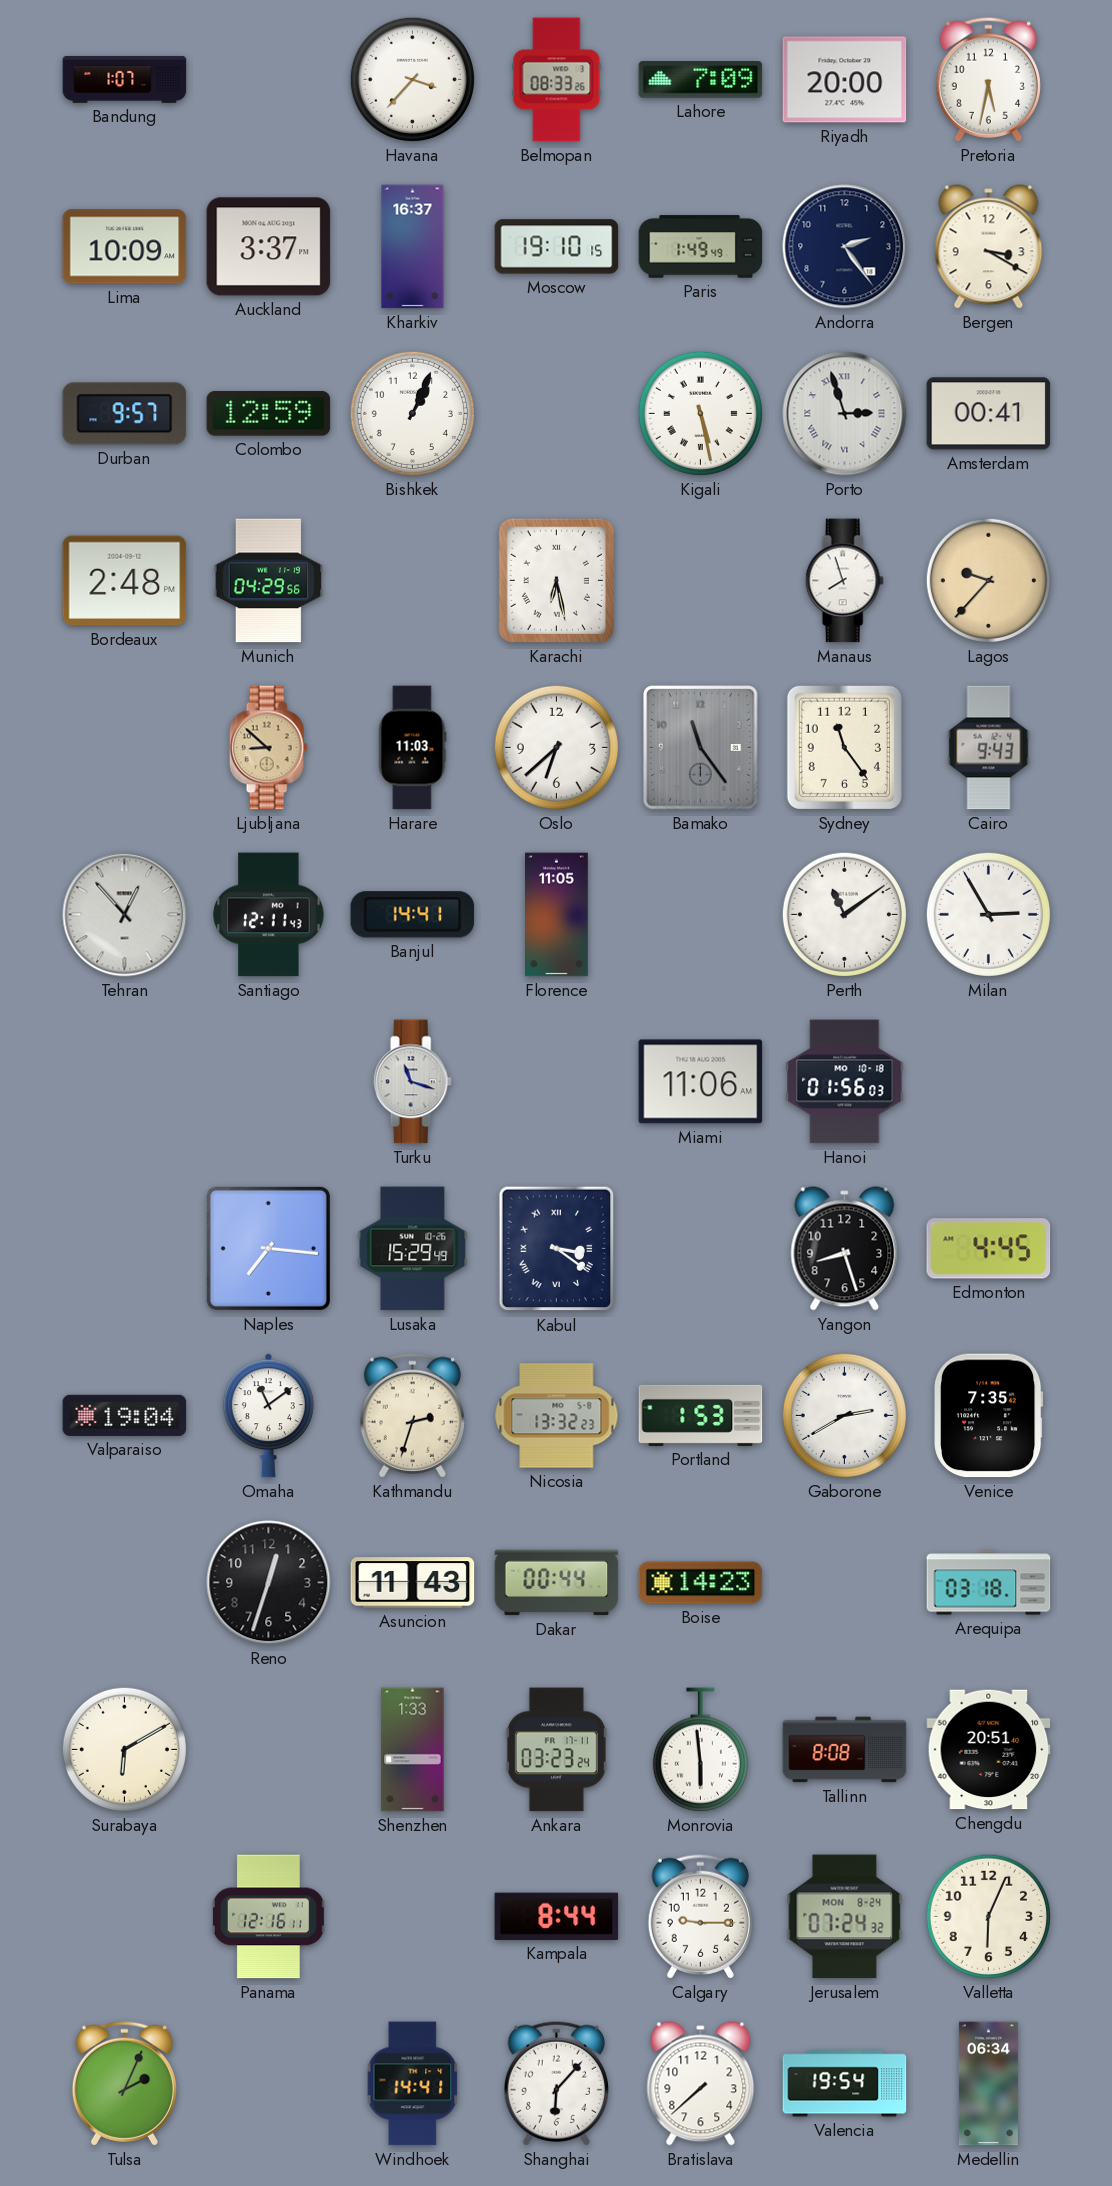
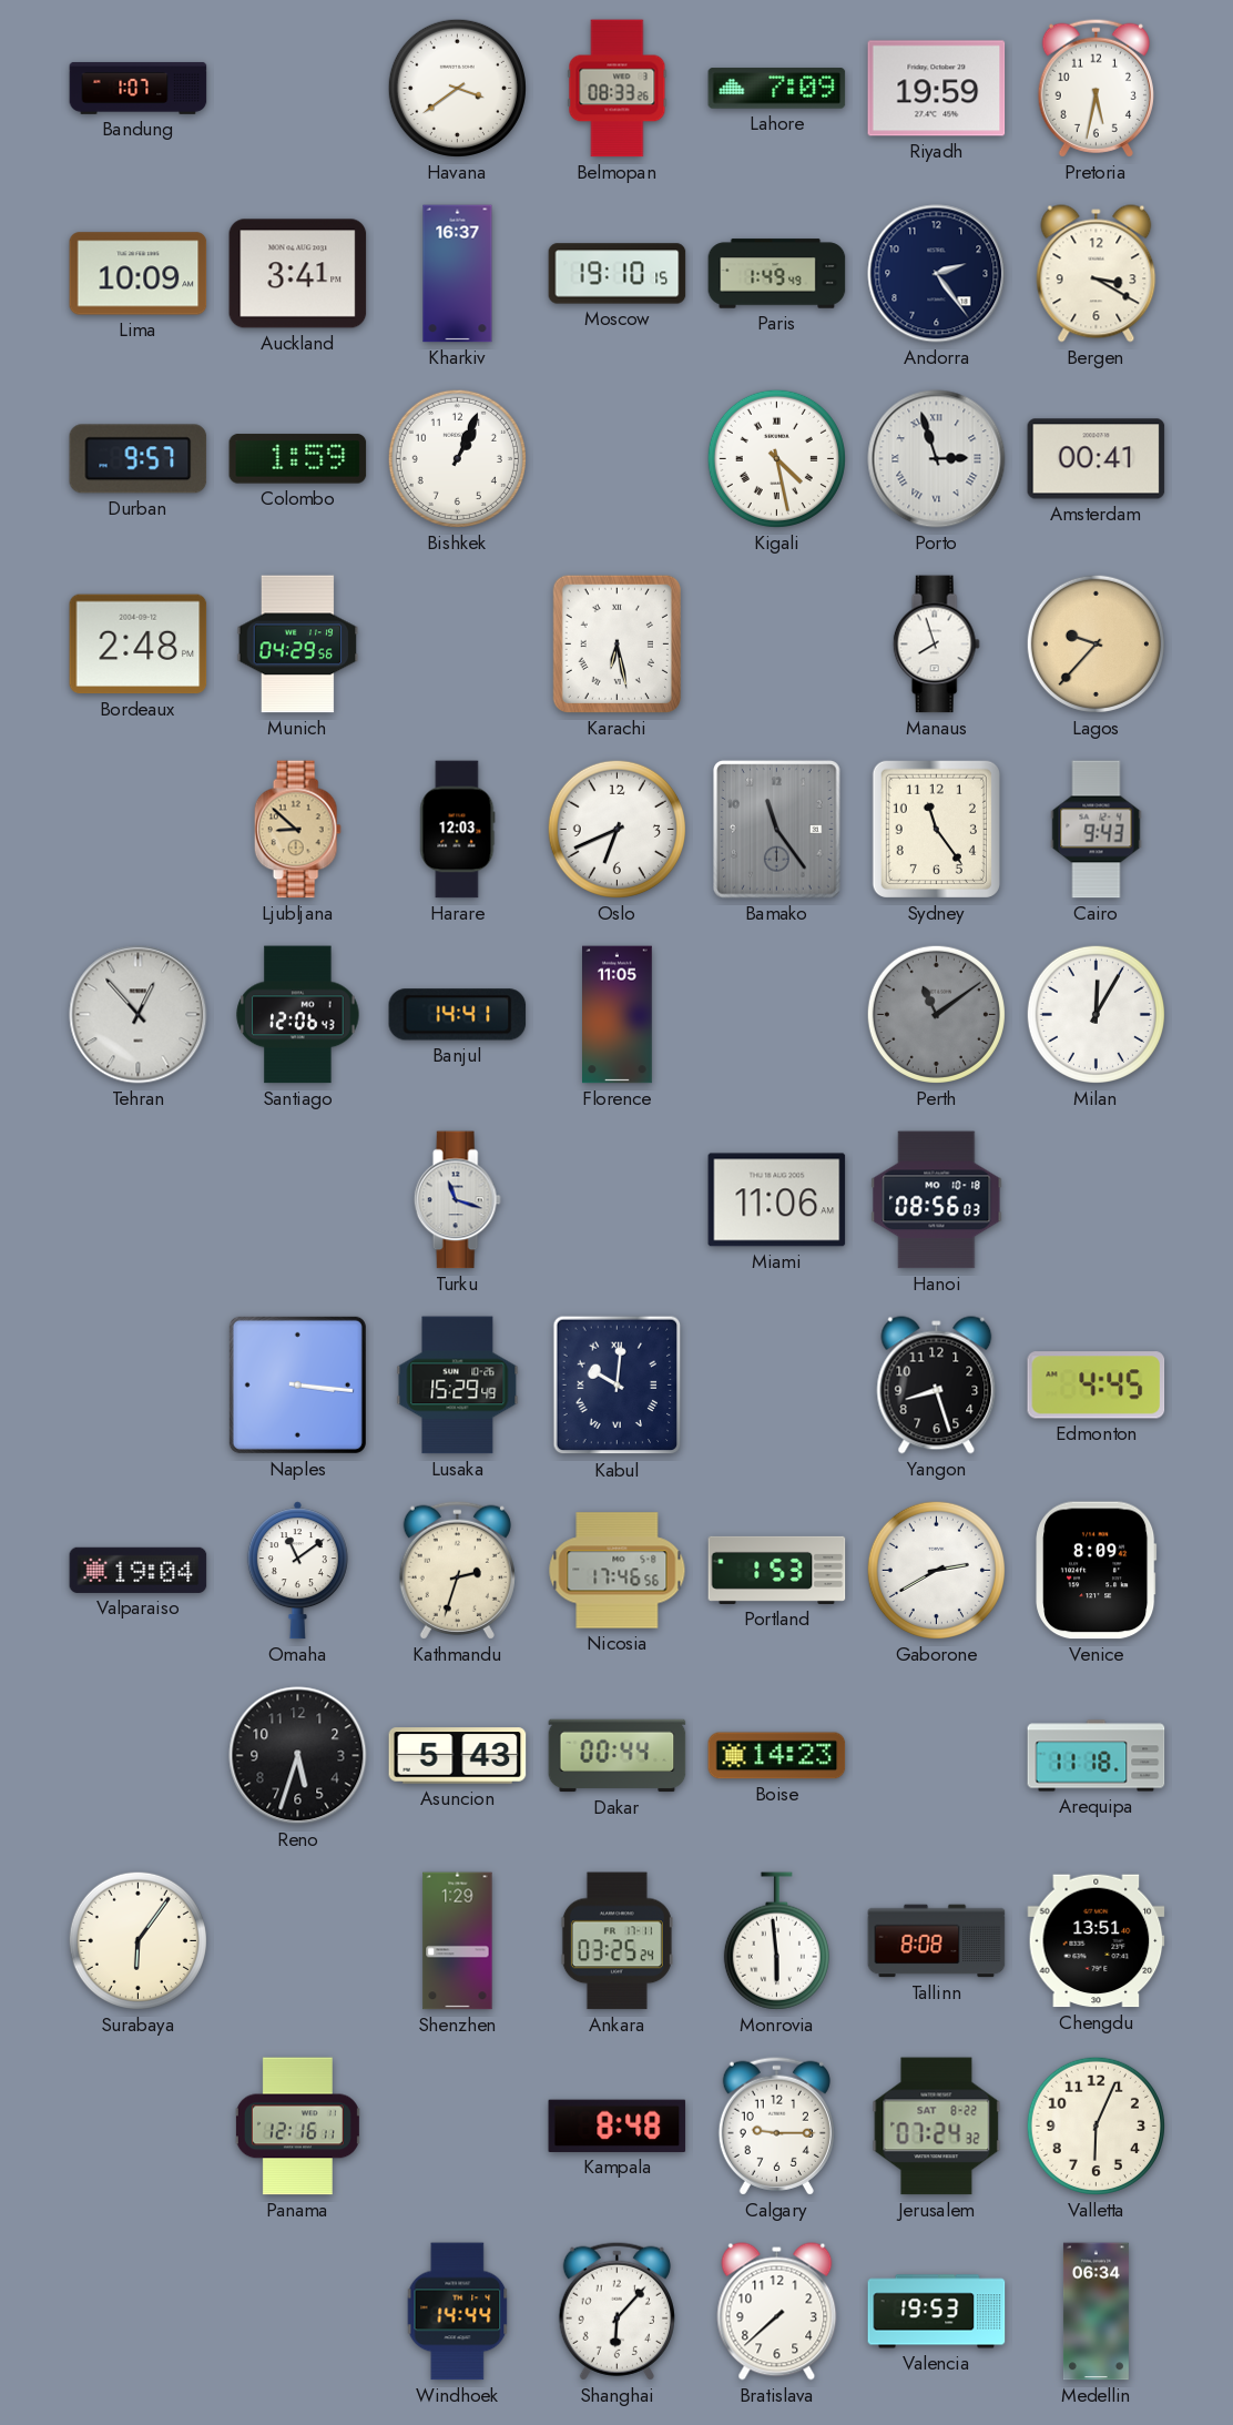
Havana: 3:37 -> 3:39 (457, 88)
Riyadh: 20:00 -> 19:59 (937, 89)
Auckland: 3:37 -> 3:41 (298, 274)
Colombo: 12:59 -> 1:59 (298, 459)
Kigali: 5:28 -> 4:28 (776, 458)
Harare: 11:03 -> 12:03 (457, 830)
Oslo: 6:38 -> 6:41 (616, 829)
Santiago: 12:11 -> 12:06 (298, 1015)
Perth dial: white -> grey (936, 1014)
Milan: 2:55 -> 12:05 (1096, 1014)
Hanoi: 01:56 -> 08:56 (937, 1200)
Naples: 7:16 -> 3:16 (297, 1384)
Kabul: 3:21 -> 10:01 (618, 1386)
Nicosia: 13:32 -> 17:46 (618, 1571)
Venice: 7:35 -> 8:09 (1097, 1571)
Reno: 12:33 -> 5:33 (298, 1756)
Asuncion: 11:43 -> 5:43 (458, 1756)
Arequipa: 03:18 -> 11:18 (1097, 1756)
Surabaya: 6:10 -> 6:06 (137, 1940)
Shenzhen: 1:33 -> 1:29 (458, 1941)
Ankara: 03:23 -> 03:25 (616, 1941)
Chengdu: 20:51 -> 13:51 (1097, 1941)
Kampala: 8:44 -> 8:48 (618, 2125)
Jerusalem date: MON 8-24 -> SAT 8-22 (937, 2127)
Tulsa: 2:04 -> none (124, 2083)
Windhoek: 14:41 -> 14:44 (458, 2312)
Valencia: 19:54 -> 19:53 (937, 2312)
